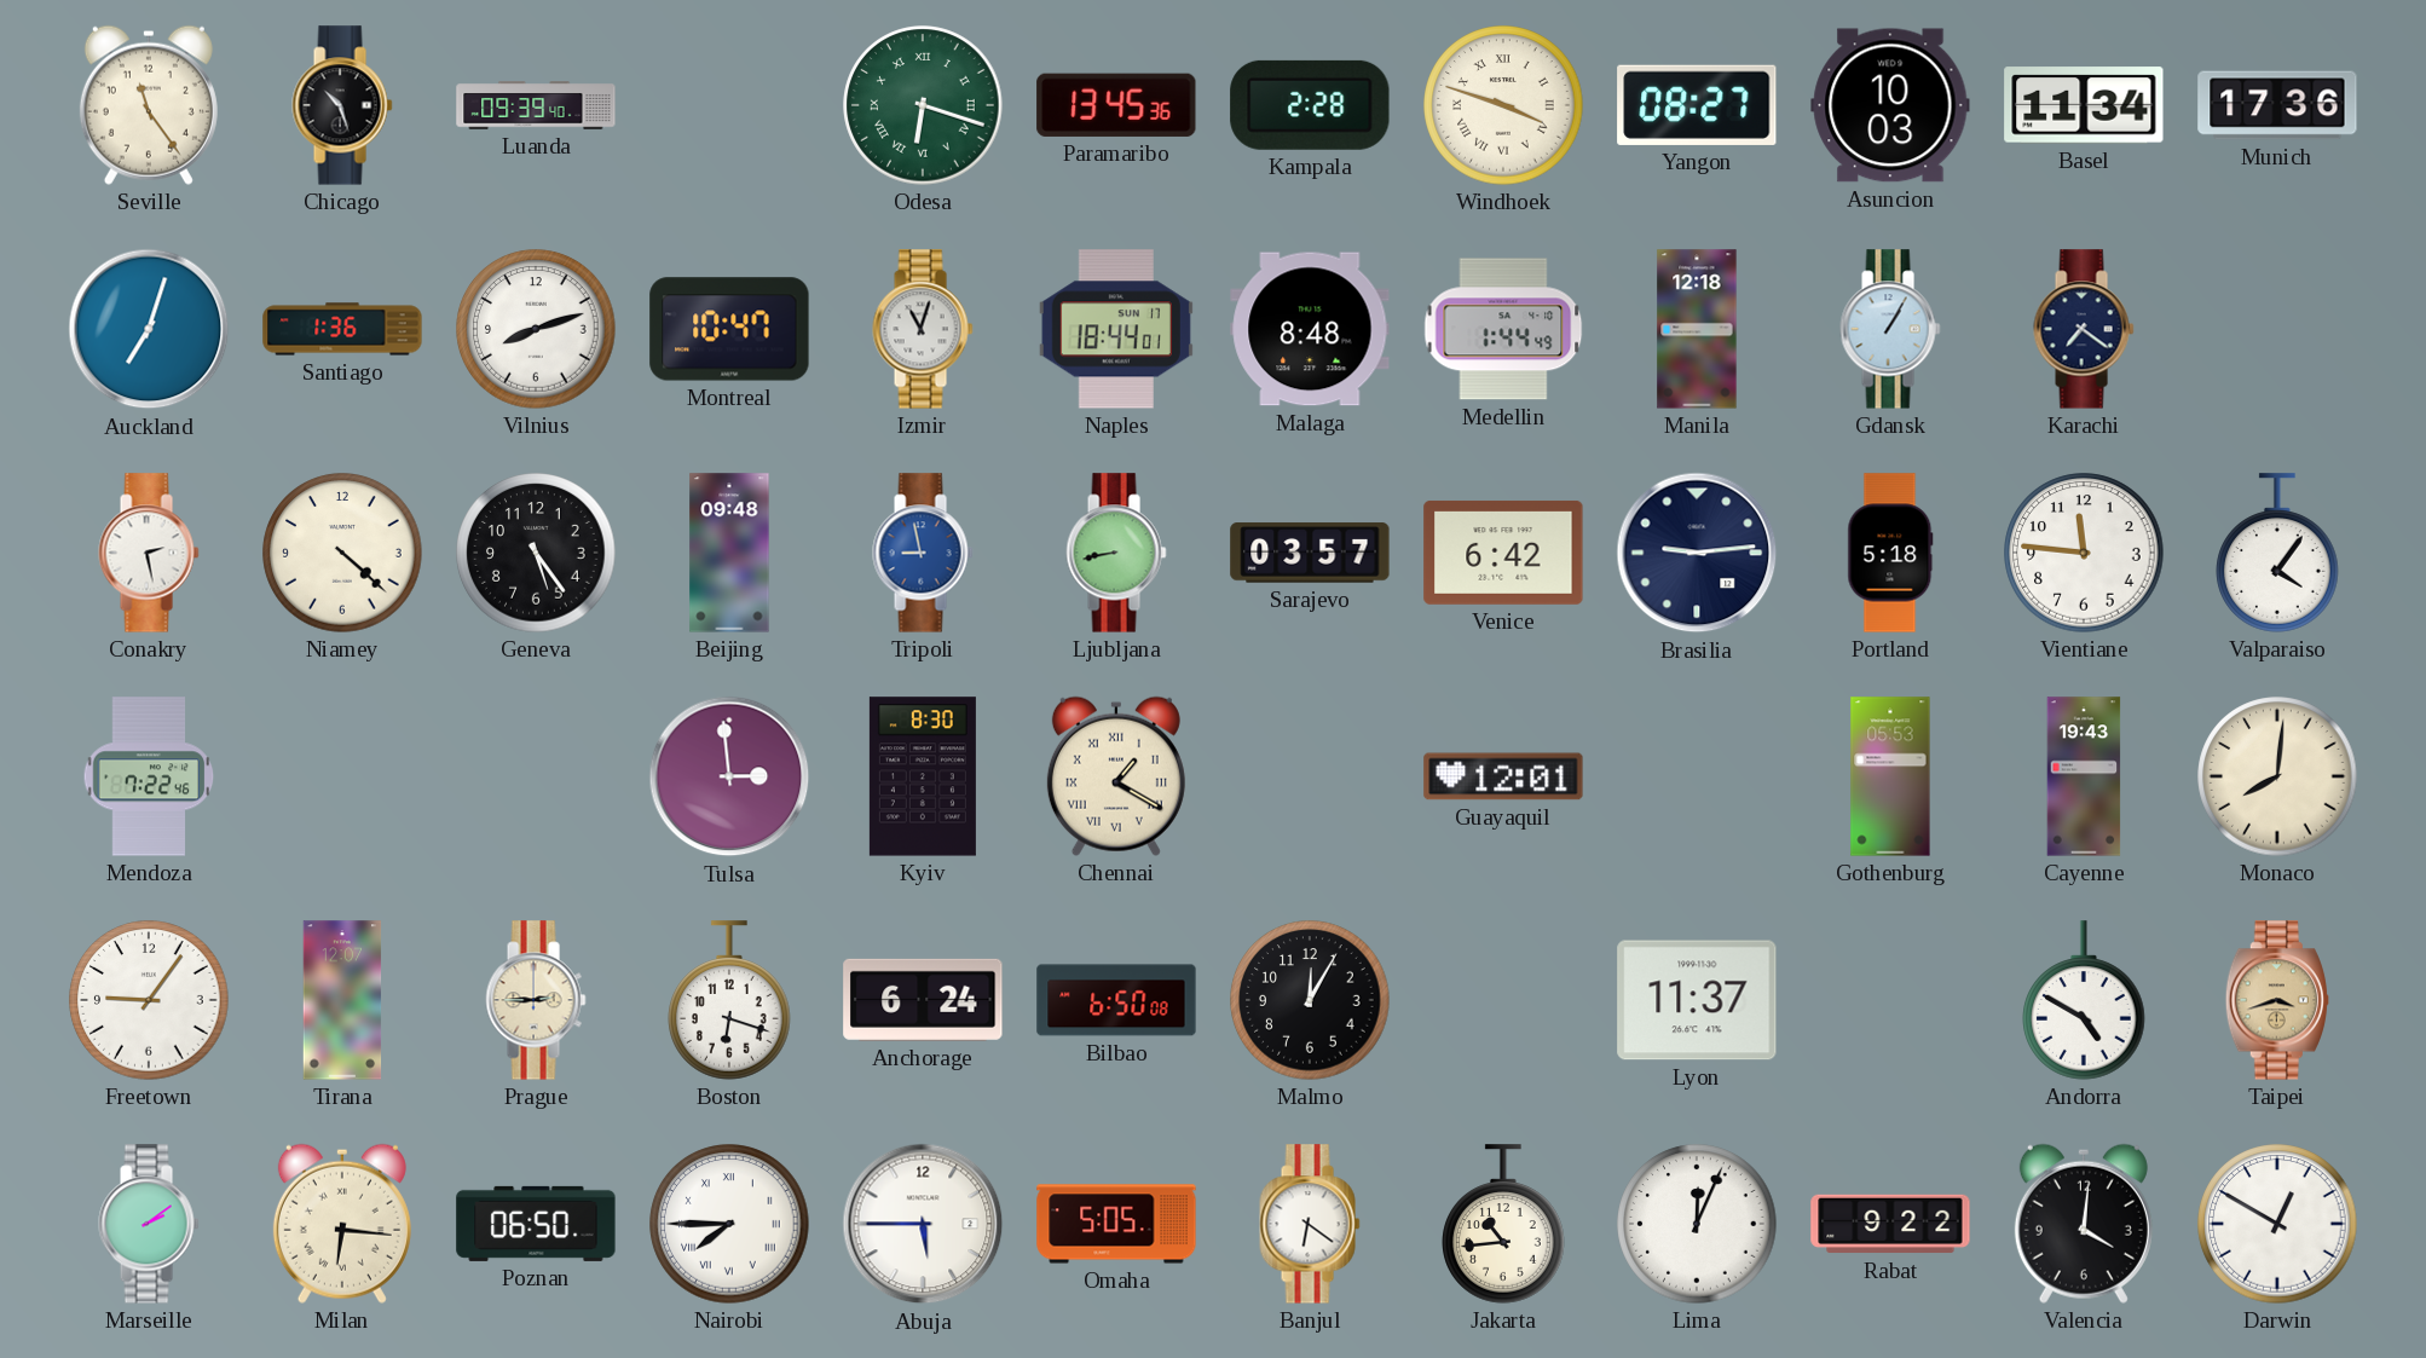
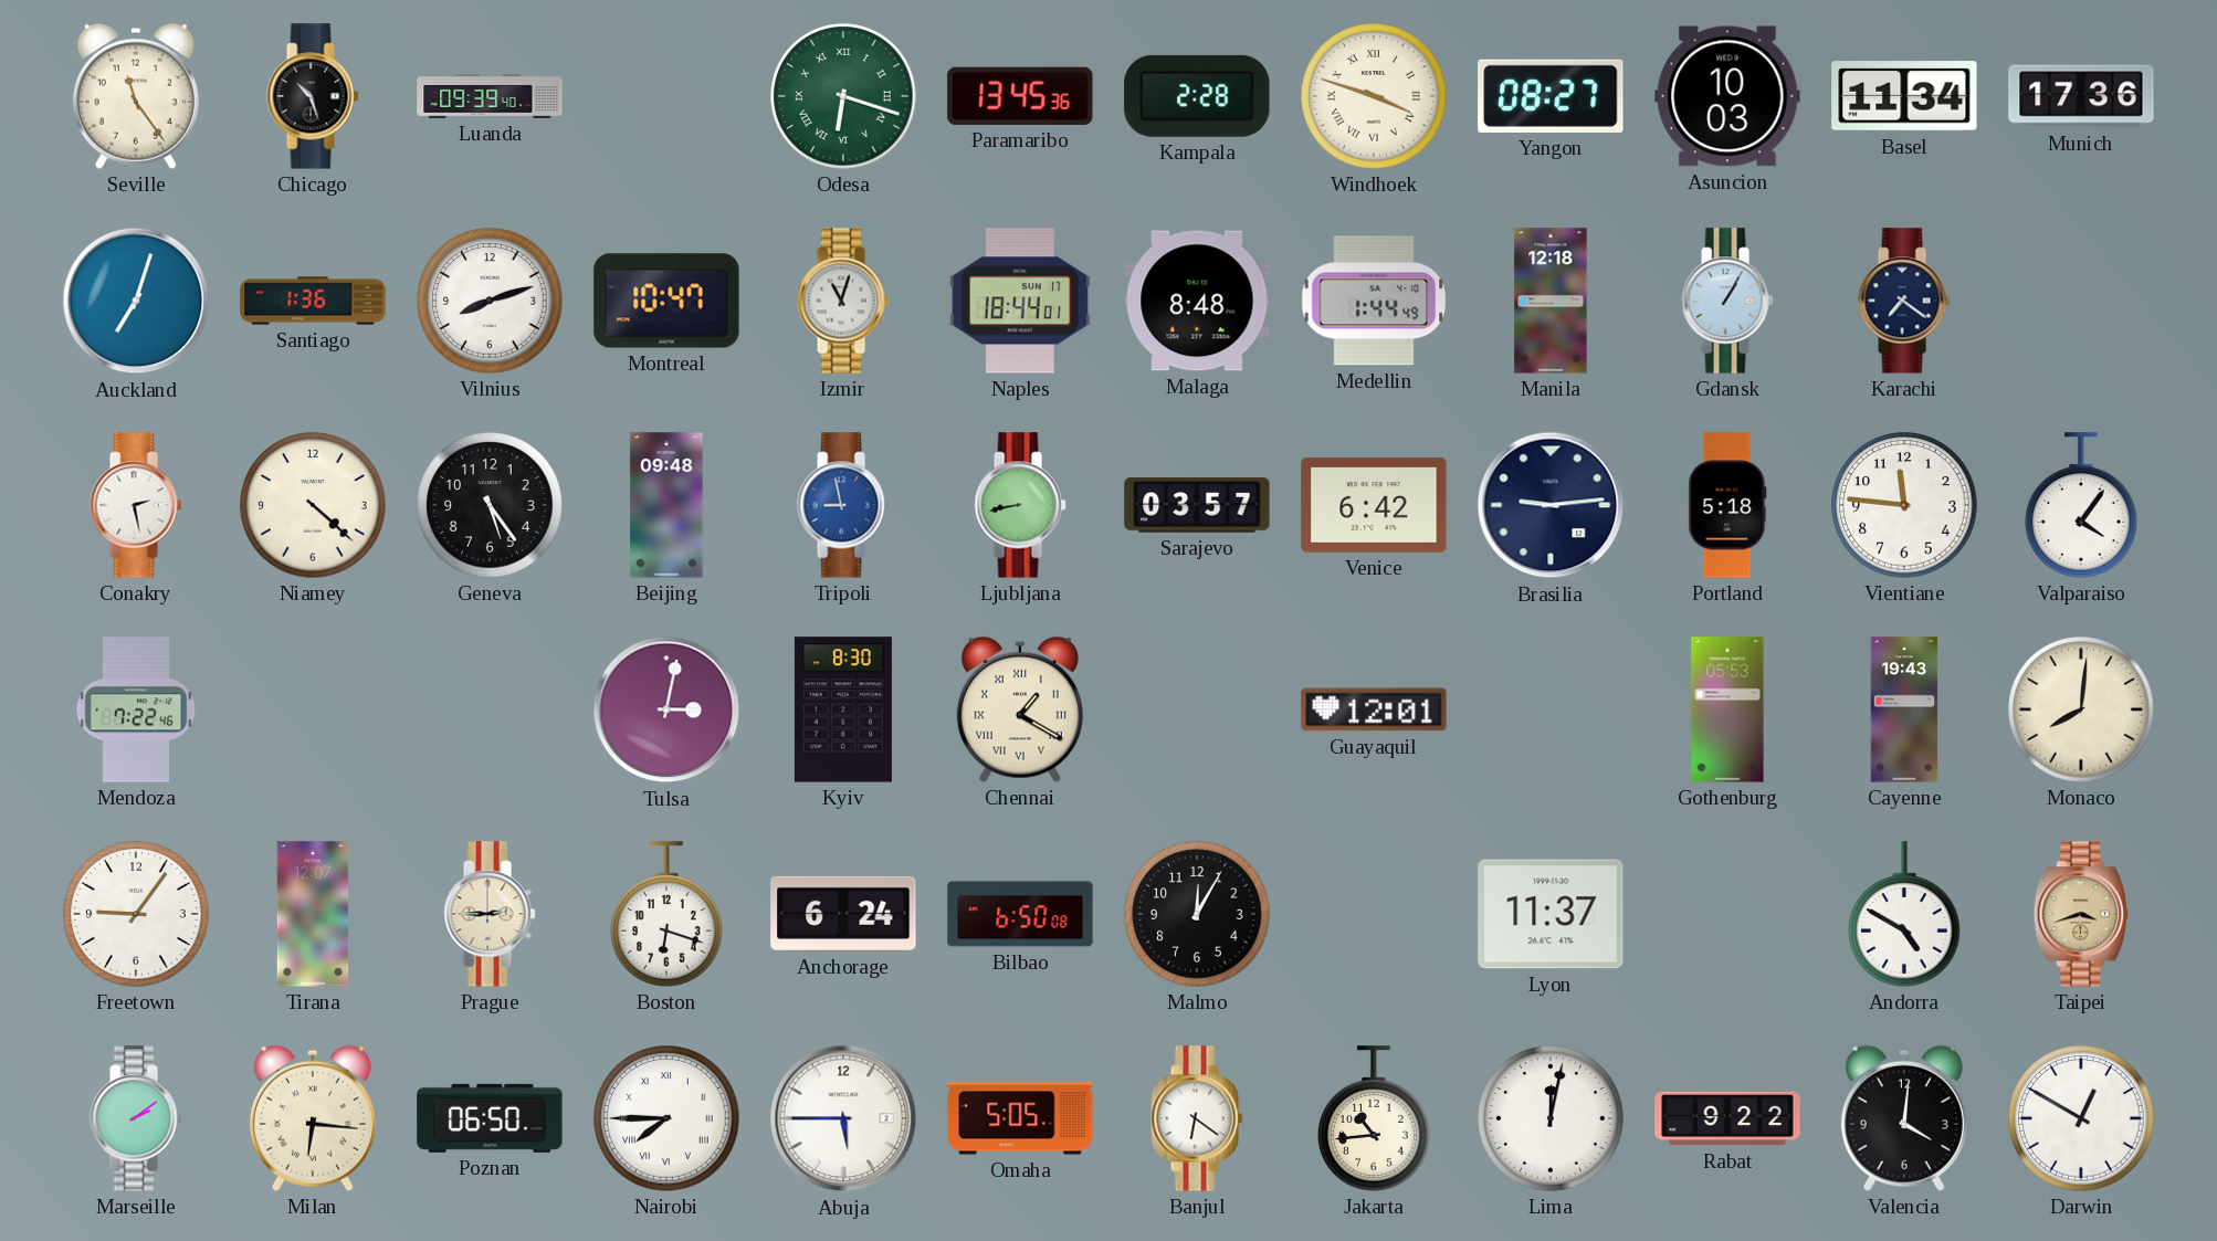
Tulsa: 2:59 -> 3:02 (666, 709)
Lima: 12:04 -> 12:02 (1551, 1118)
